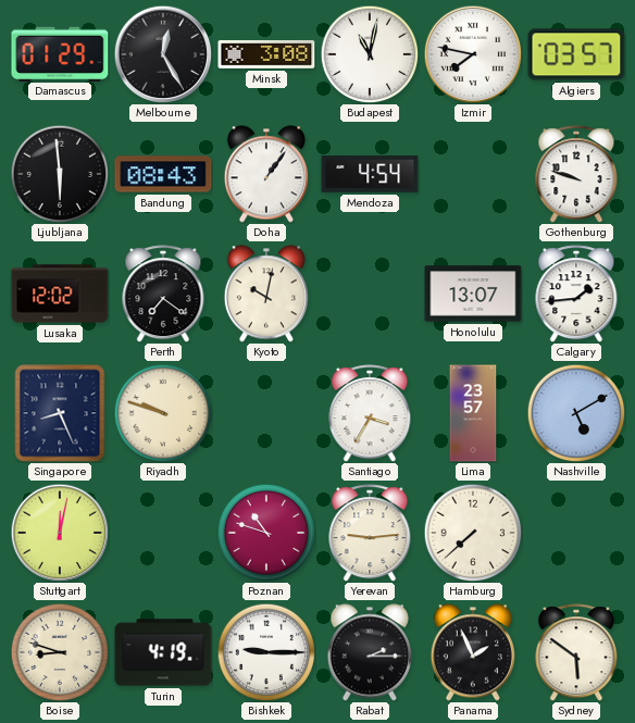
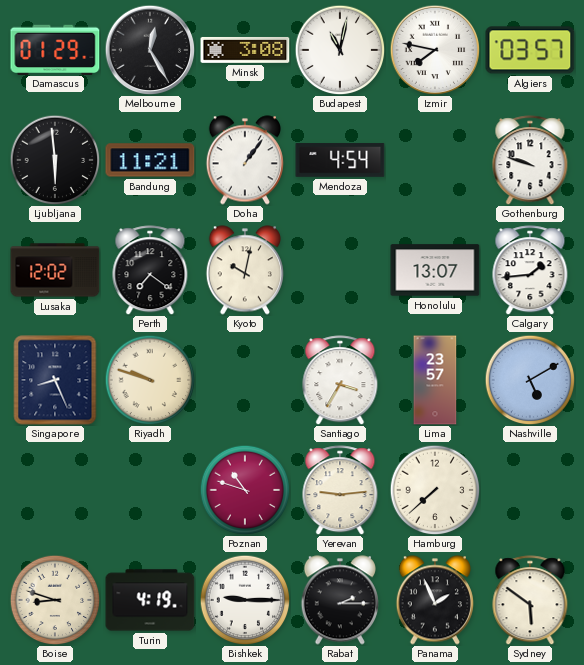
Bandung: 08:43 -> 11:21 (150, 160)
Stuttgart: 12:02 -> none (60, 533)
